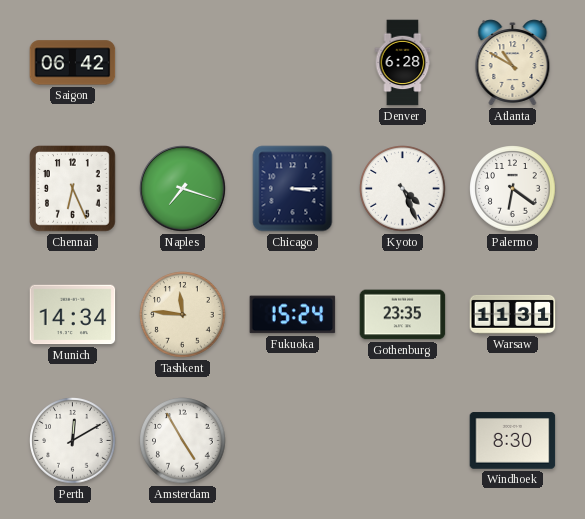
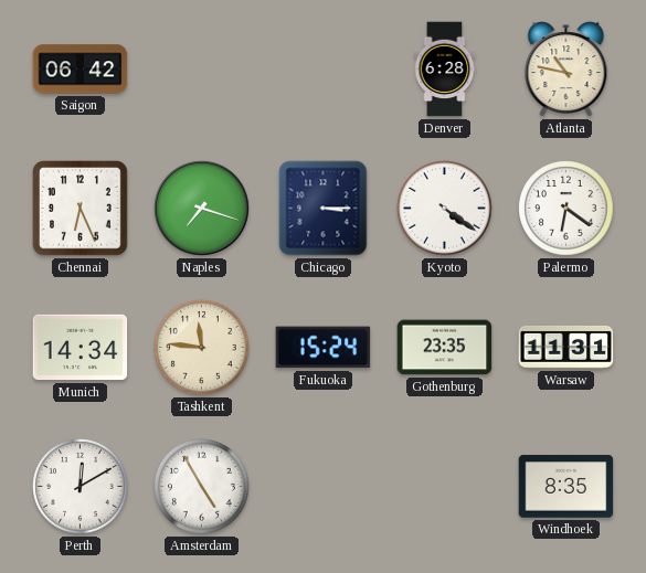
Atlanta: 10:50 -> 10:47 (566, 70)
Kyoto: 4:26 -> 4:21 (445, 209)
Windhoek: 8:30 -> 8:35 (566, 487)
